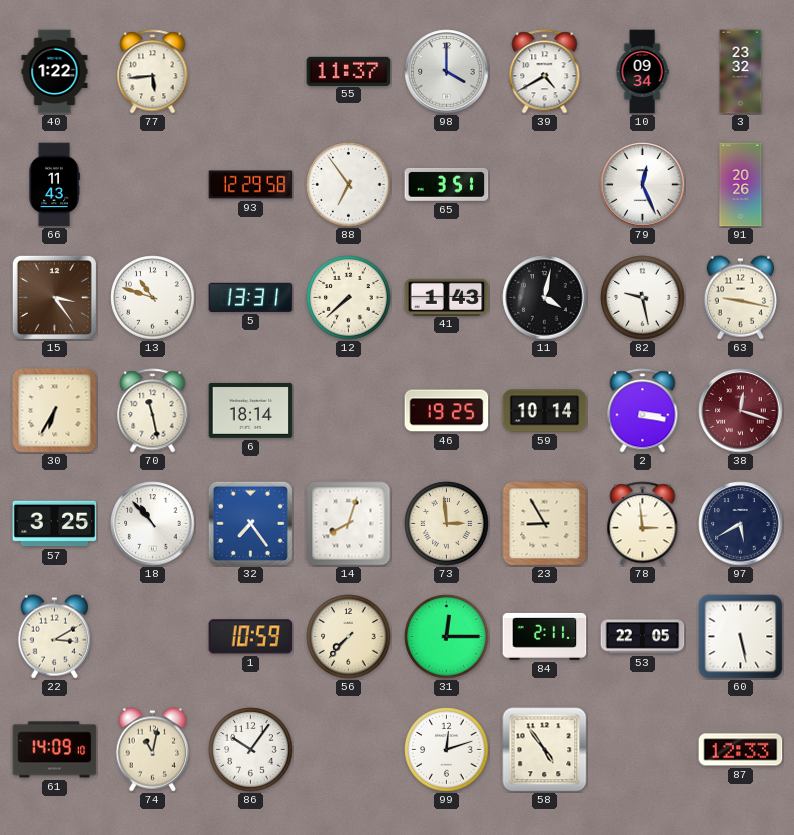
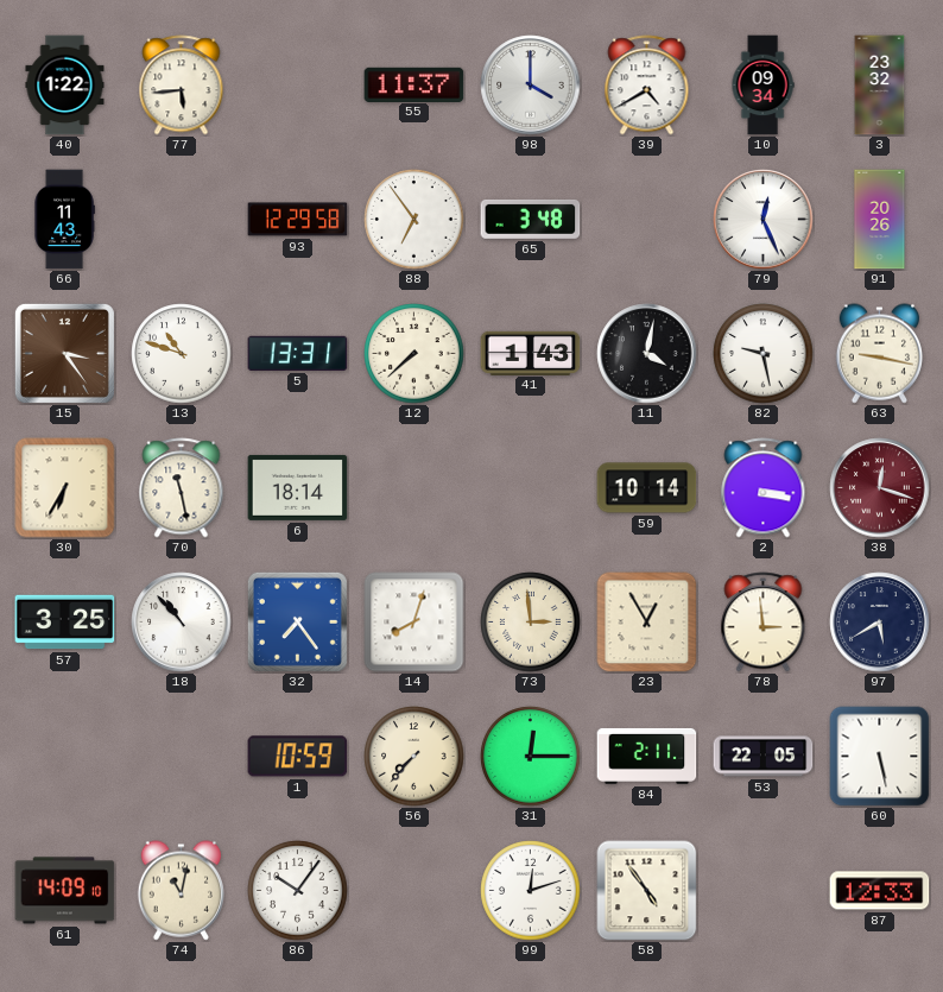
65: 3:51 -> 3:48 (531, 219)
46: 19:25 -> none (447, 411)
23: 8:55 -> 12:55 (647, 623)
22: 3:10 -> none (54, 637)
